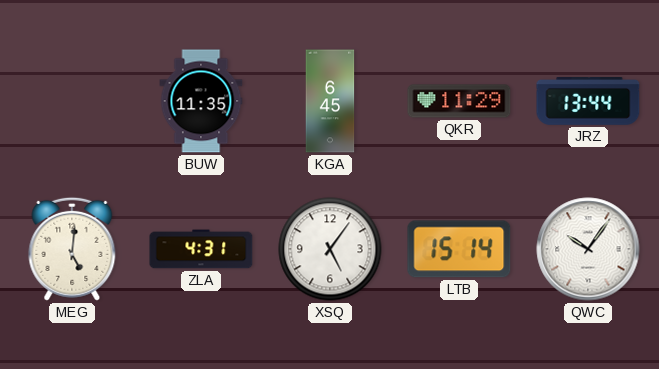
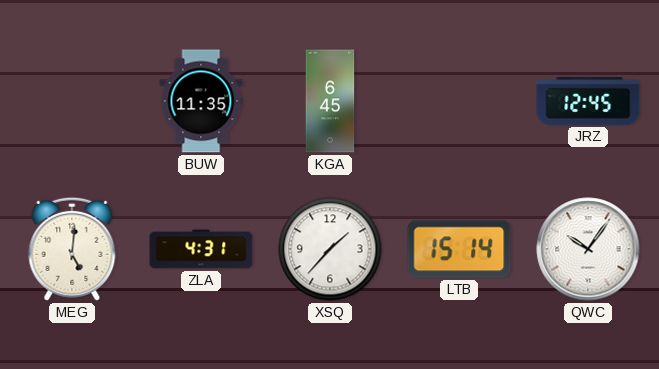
QKR: 11:29 -> none (459, 101)
JRZ: 13:44 -> 12:45 (588, 102)
XSQ: 5:06 -> 1:37 (330, 249)
